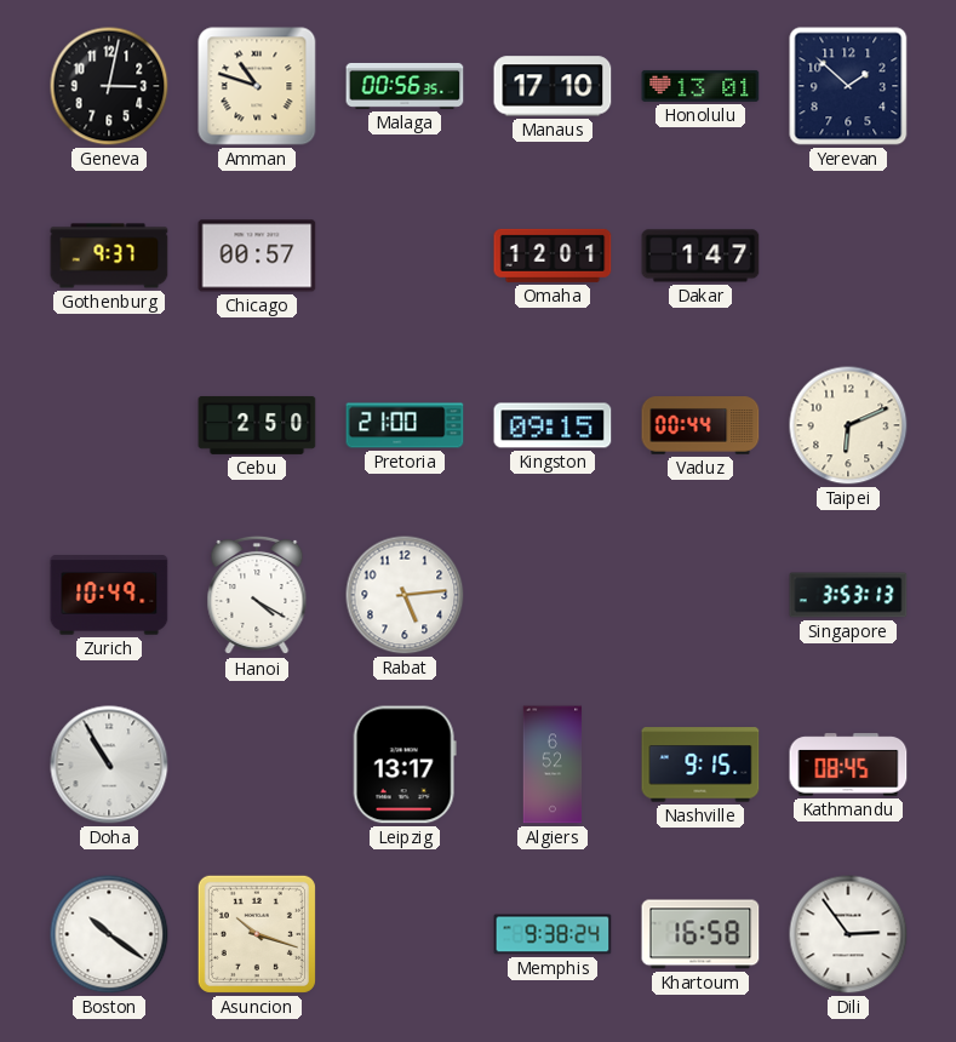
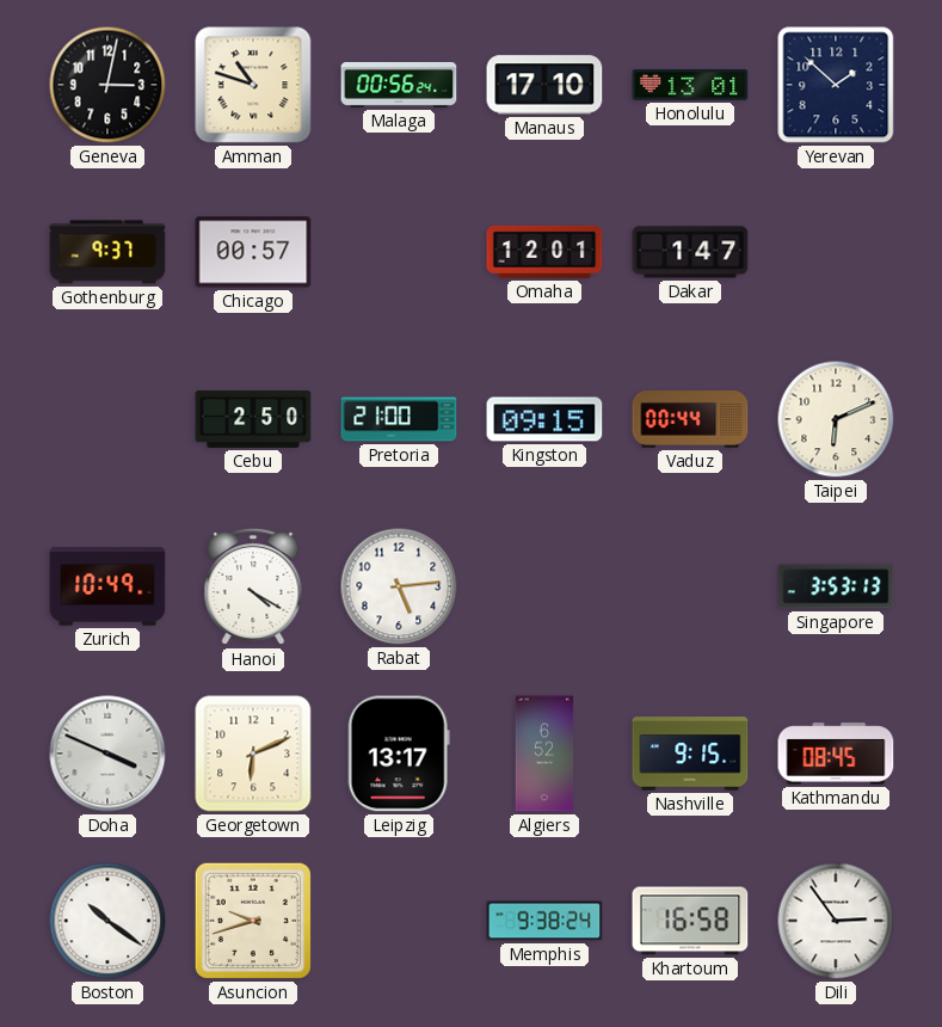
Malaga: 00:56:35 -> 00:56:24 (399, 85)
Doha: 10:55 -> 3:49 (107, 754)
Georgetown: none -> 6:11 (253, 754)
Asuncion: 10:18 -> 9:42 (253, 921)
